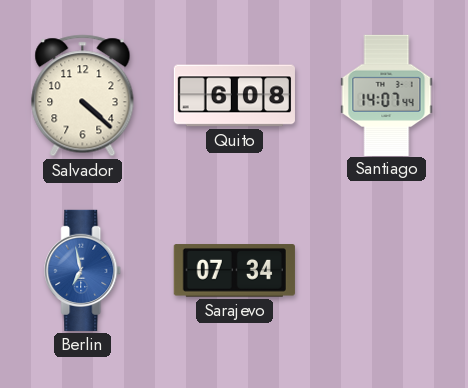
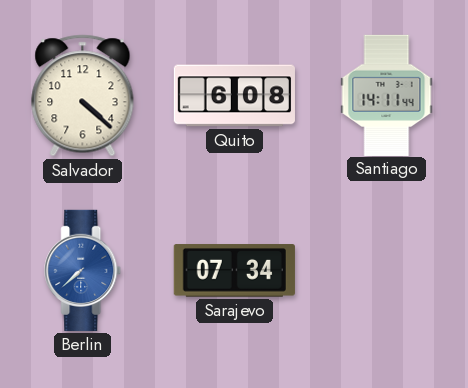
Santiago: 14:07 -> 14:11 (387, 95)
Berlin: 6:58 -> 7:38 (83, 270)
